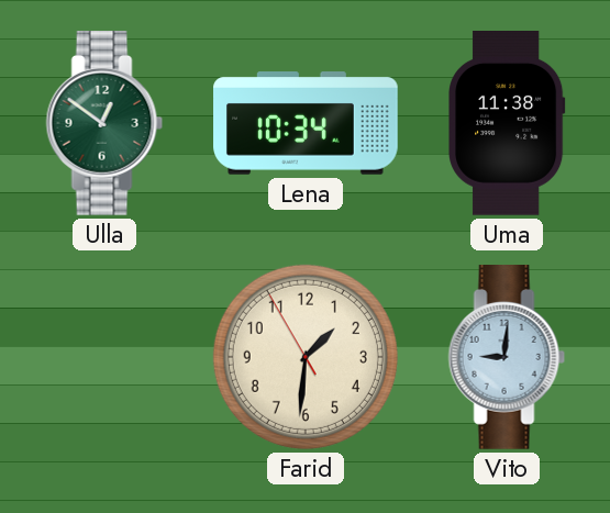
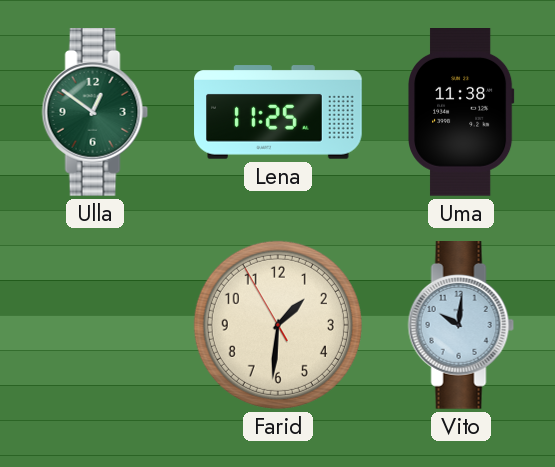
Lena: 10:34 -> 11:25 (278, 112)
Vito: 9:01 -> 10:01 (461, 326)
